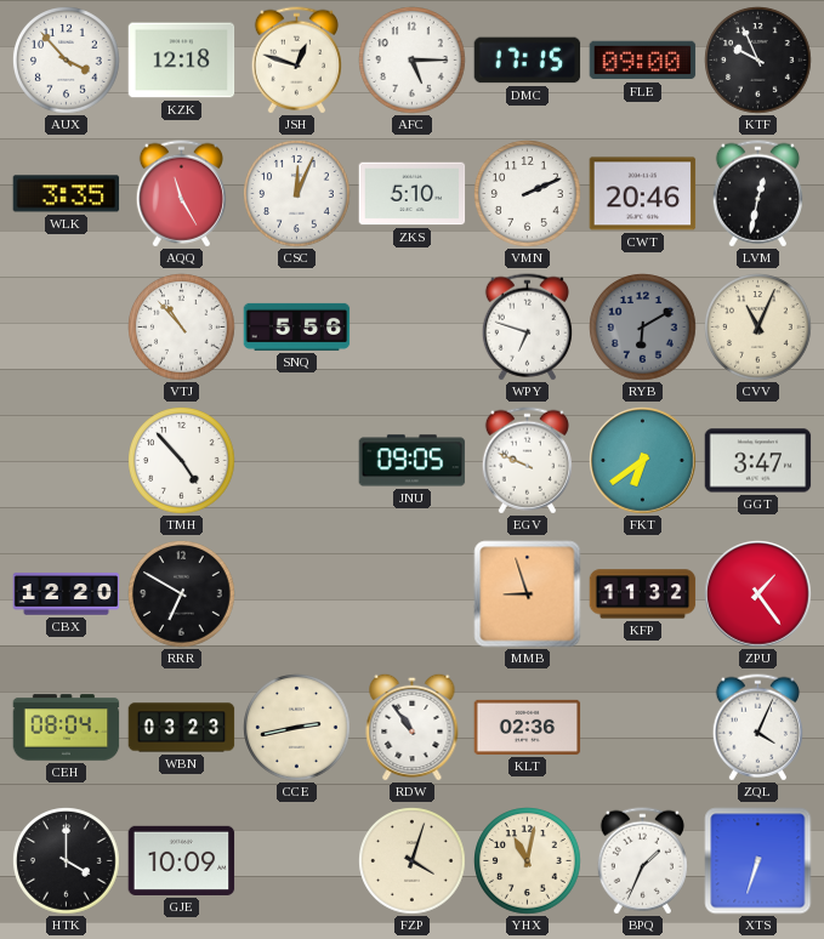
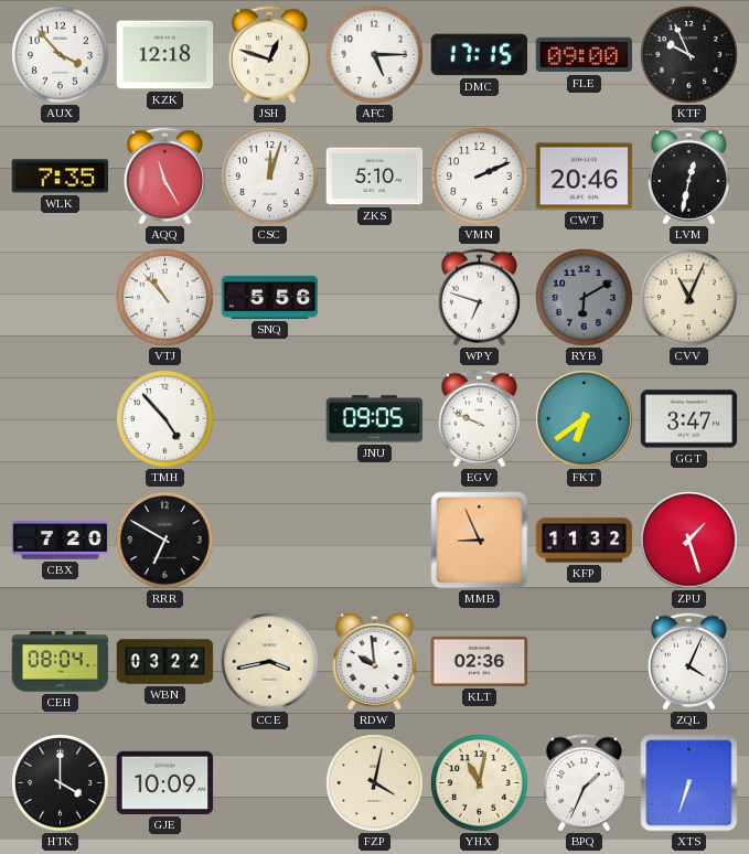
WLK: 3:35 -> 7:35 (61, 177)
CSC: 12:04 -> 12:03 (270, 177)
CBX: 12:20 -> 7:20 (61, 541)
MMB: 8:57 -> 8:56 (480, 541)
ZPU: 1:24 -> 1:27 (689, 541)
WBN: 03:23 -> 03:22 (165, 662)
CCE: 2:43 -> 3:43 (270, 662)
RDW: 10:54 -> 9:59 (375, 661)
FZP: 4:03 -> 4:02 (375, 783)
